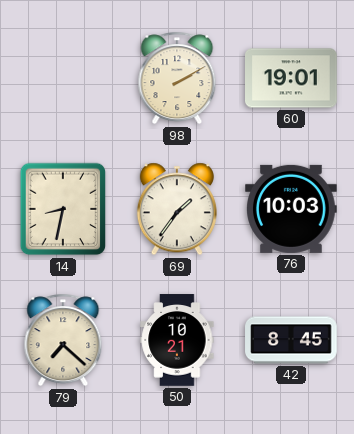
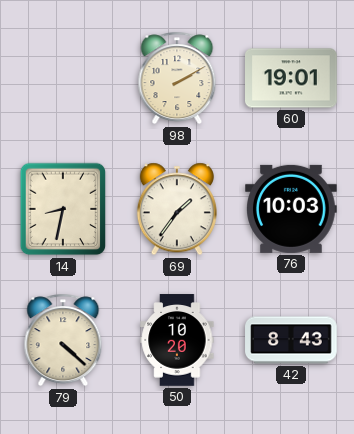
79: 7:22 -> 4:22 (63, 340)
50: 10:21 -> 10:20 (177, 340)
42: 8:45 -> 8:43 (291, 340)
